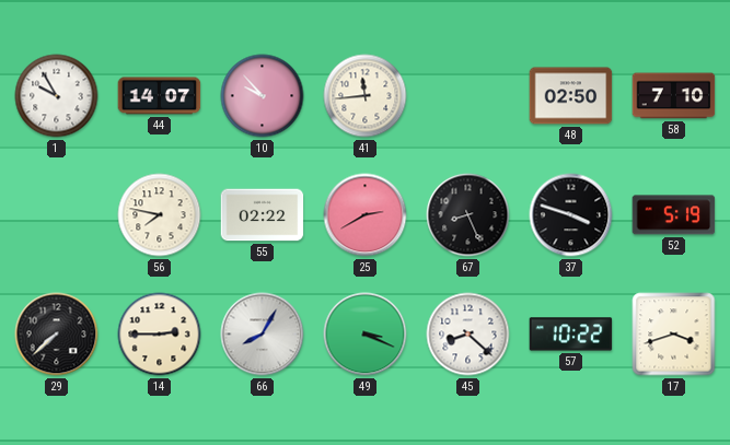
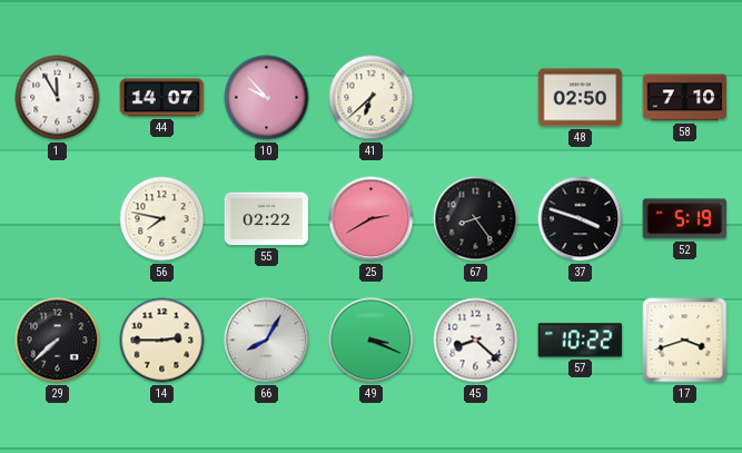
1: 9:55 -> 11:55 (58, 98)
41: 11:44 -> 6:38 (372, 98)
67: 8:26 -> 8:24 (476, 219)
